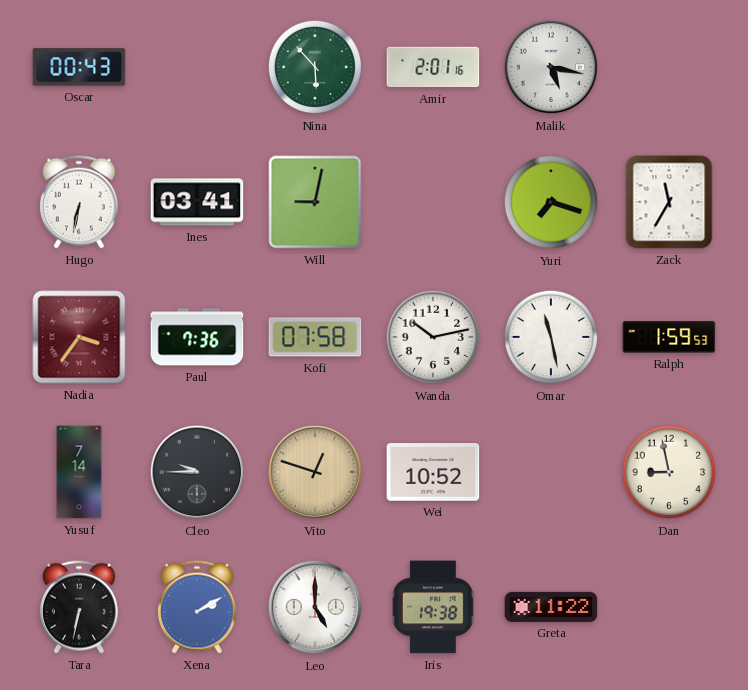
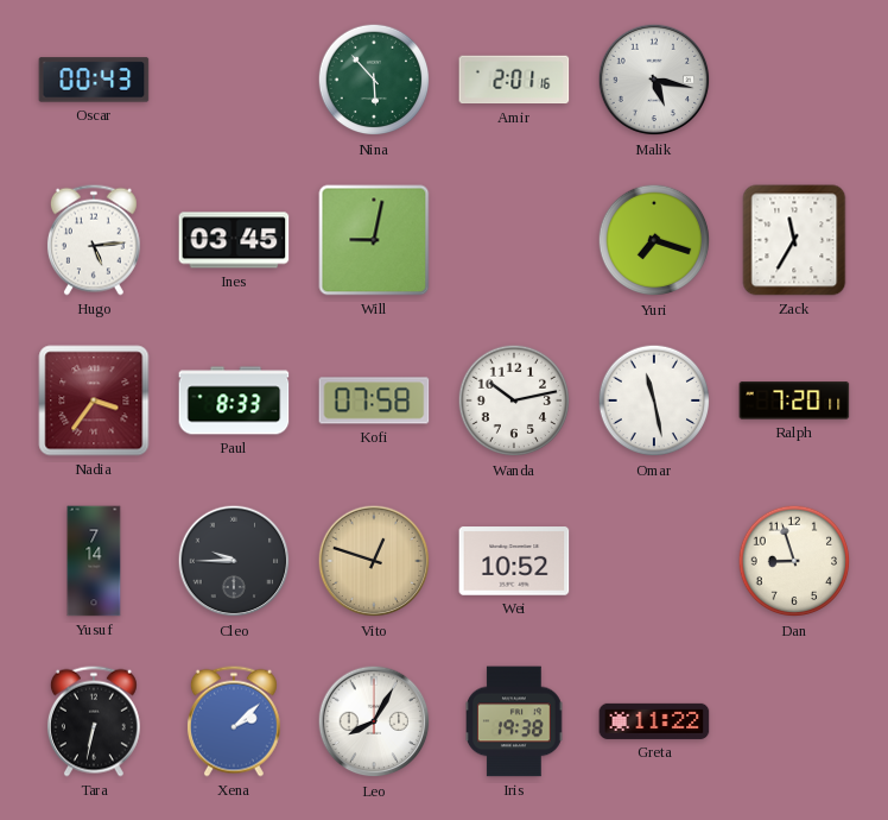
Hugo: 6:32 -> 5:14 (94, 240)
Ines: 03:41 -> 03:45 (234, 240)
Paul: 7:36 -> 8:33 (234, 400)
Ralph: 1:59 -> 7:20 (794, 400)
Dan: 8:58 -> 8:57 (794, 561)
Xena: 2:10 -> 2:08 (234, 721)
Leo: 5:00 -> 8:05 (374, 721)
